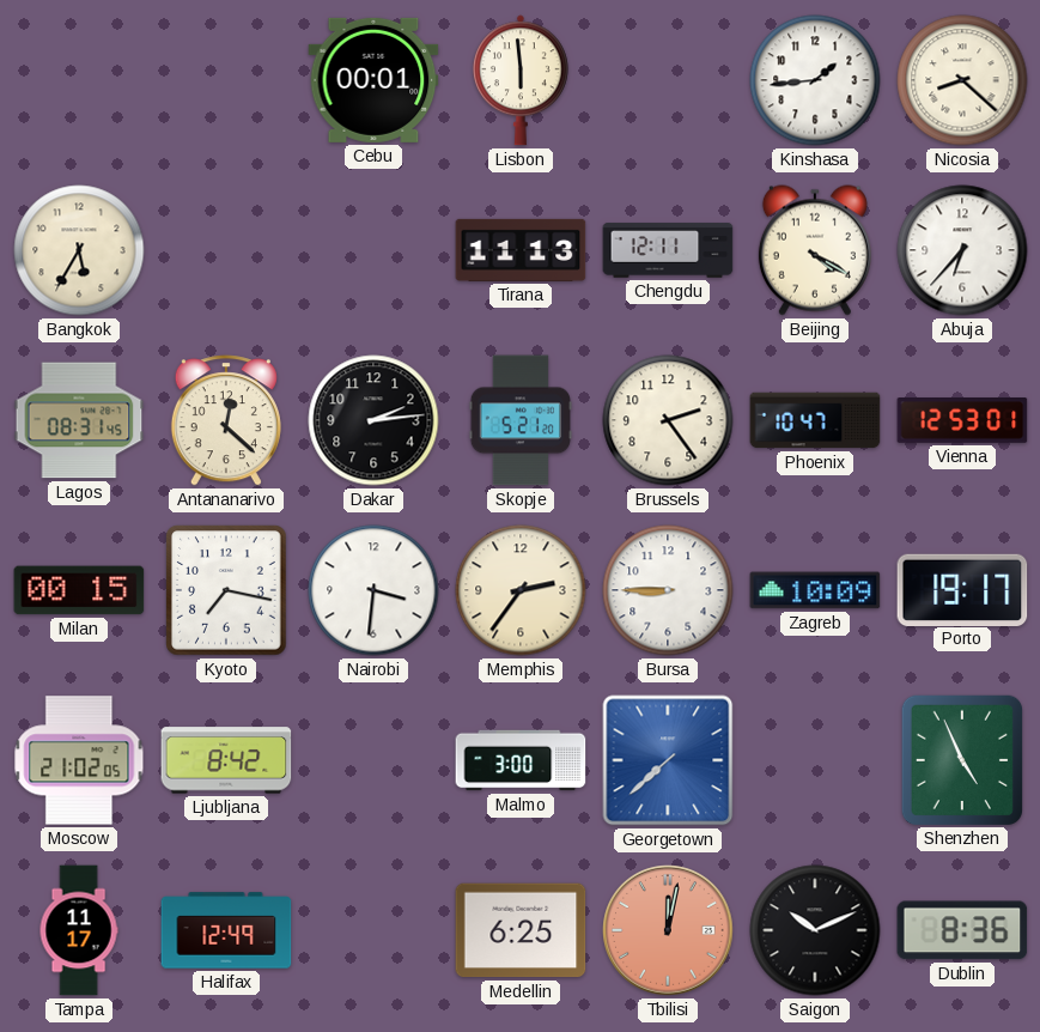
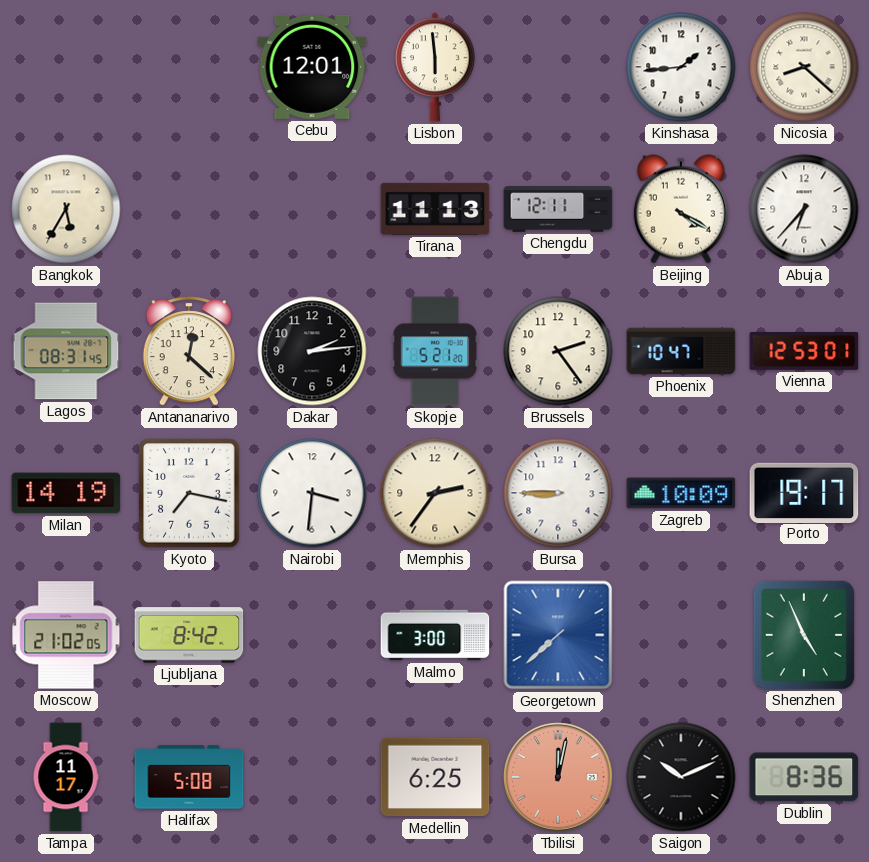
Cebu: 00:01 -> 12:01 (312, 67)
Milan: 00:15 -> 14:19 (66, 493)
Halifax: 12:49 -> 5:08 (189, 777)
